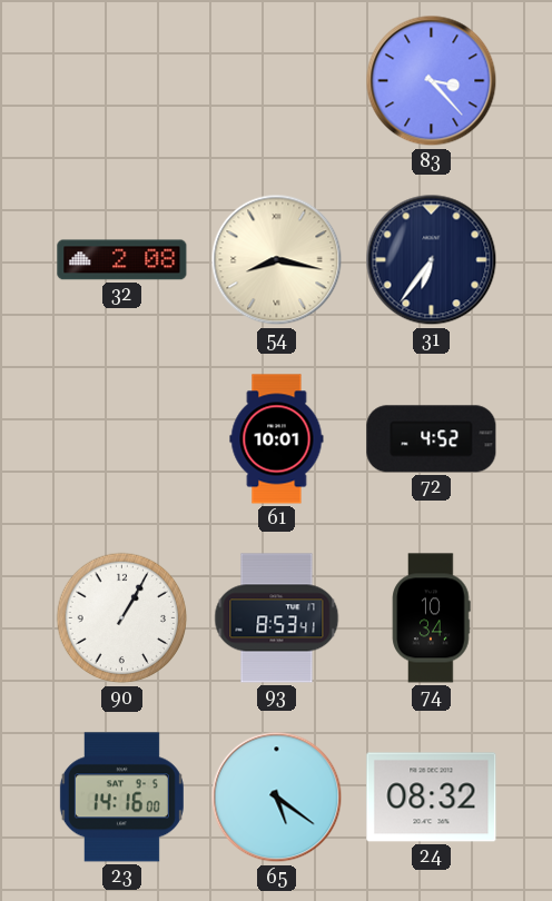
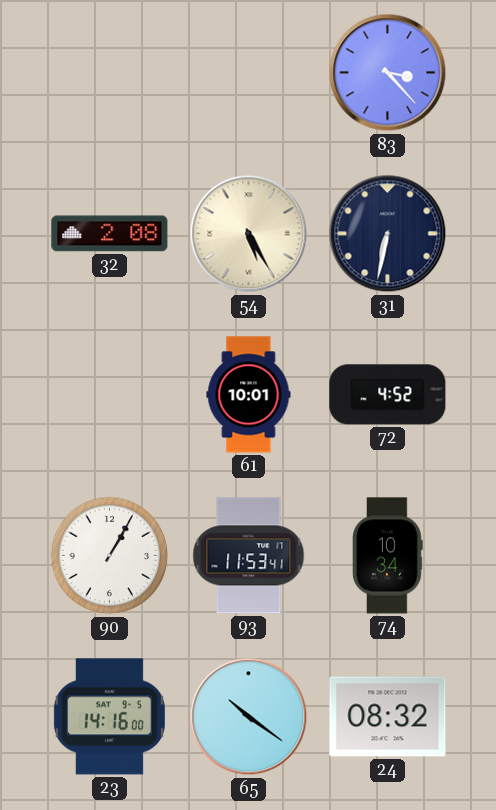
54: 8:17 -> 5:25 (249, 234)
31: 6:36 -> 6:32 (388, 234)
93: 8:53 -> 11:53 (249, 556)
65: 5:21 -> 10:21 (249, 717)
